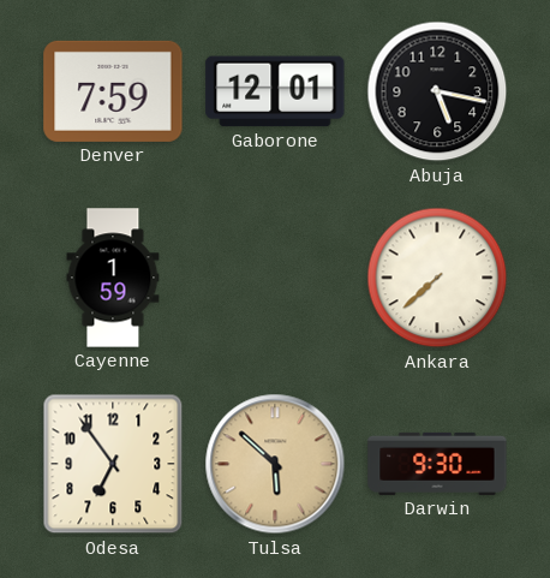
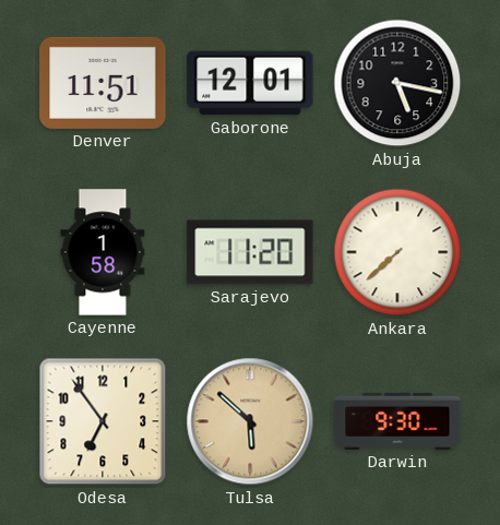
Denver: 7:59 -> 11:51 (103, 83)
Cayenne: 1:59 -> 1:58 (103, 252)
Sarajevo: none -> 11:20 (250, 252)
